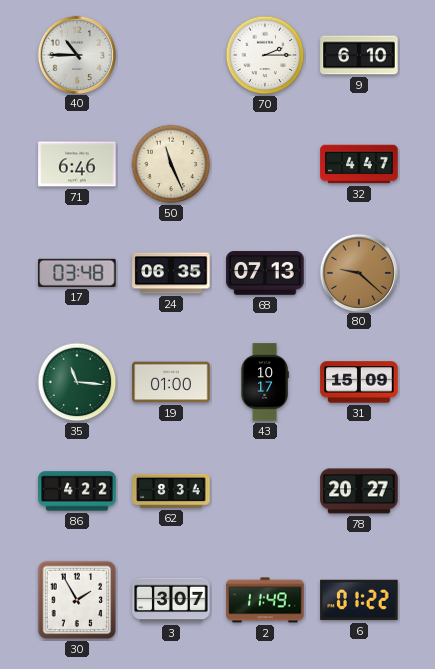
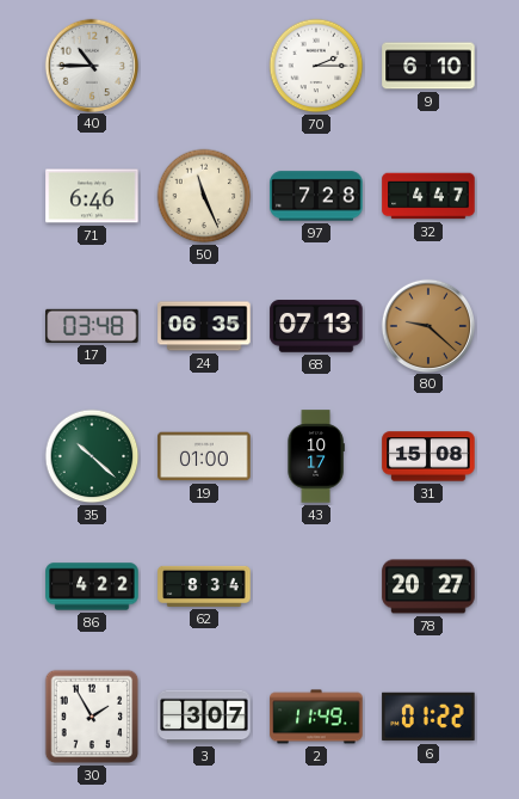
97: none -> 7:28 (316, 196)
35: 11:16 -> 10:22 (92, 456)
31: 15:09 -> 15:08 (428, 456)
